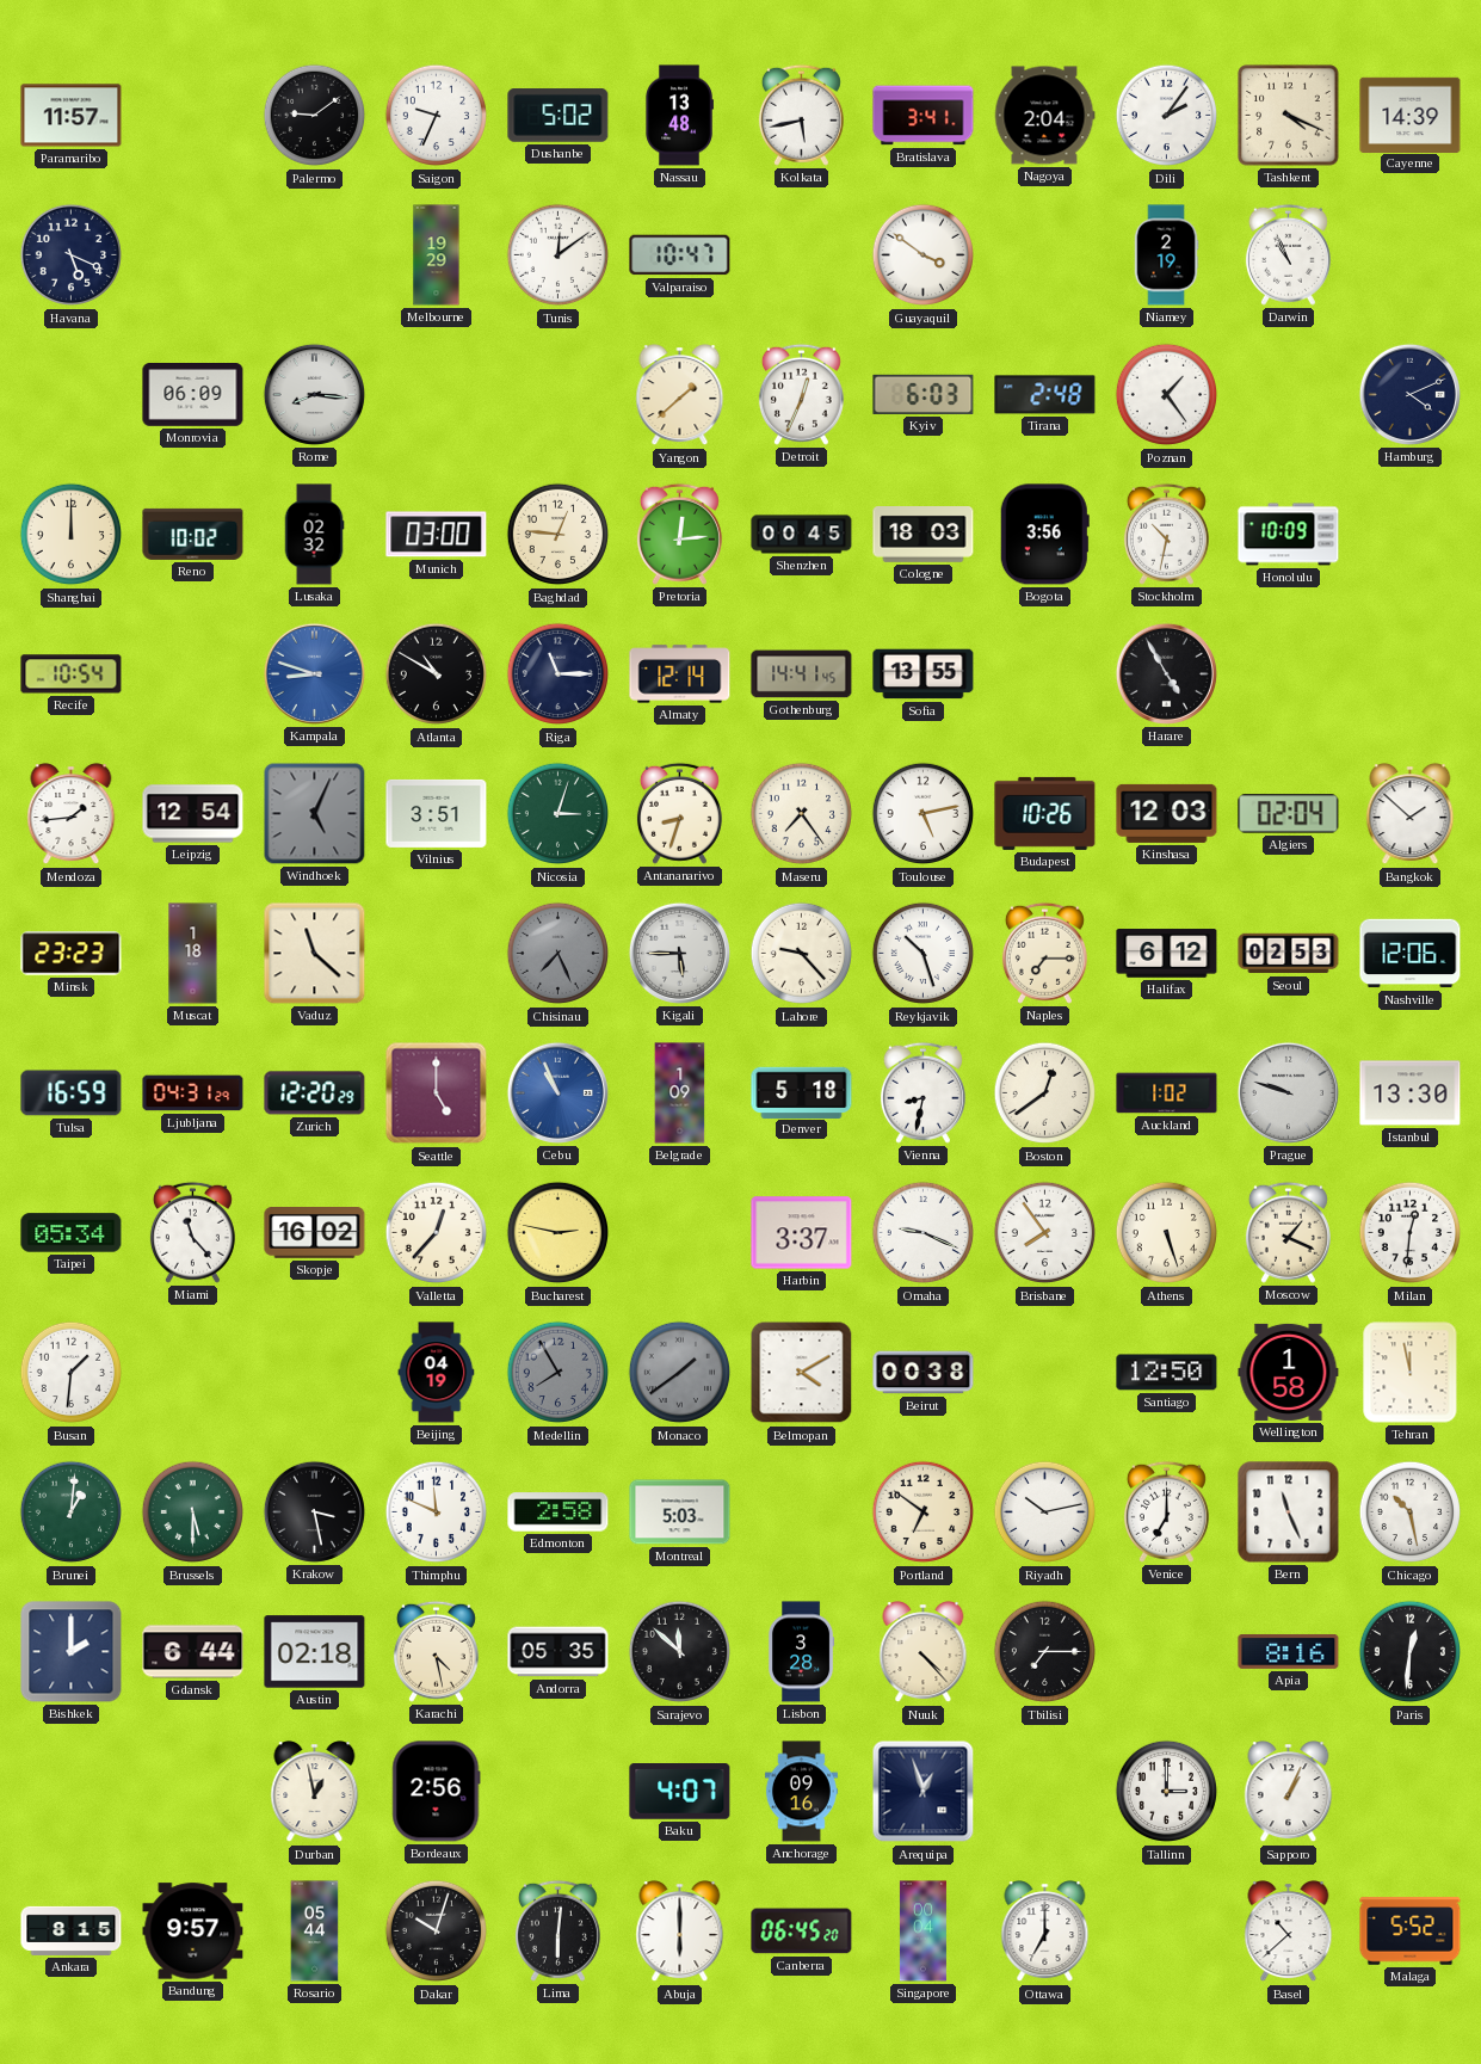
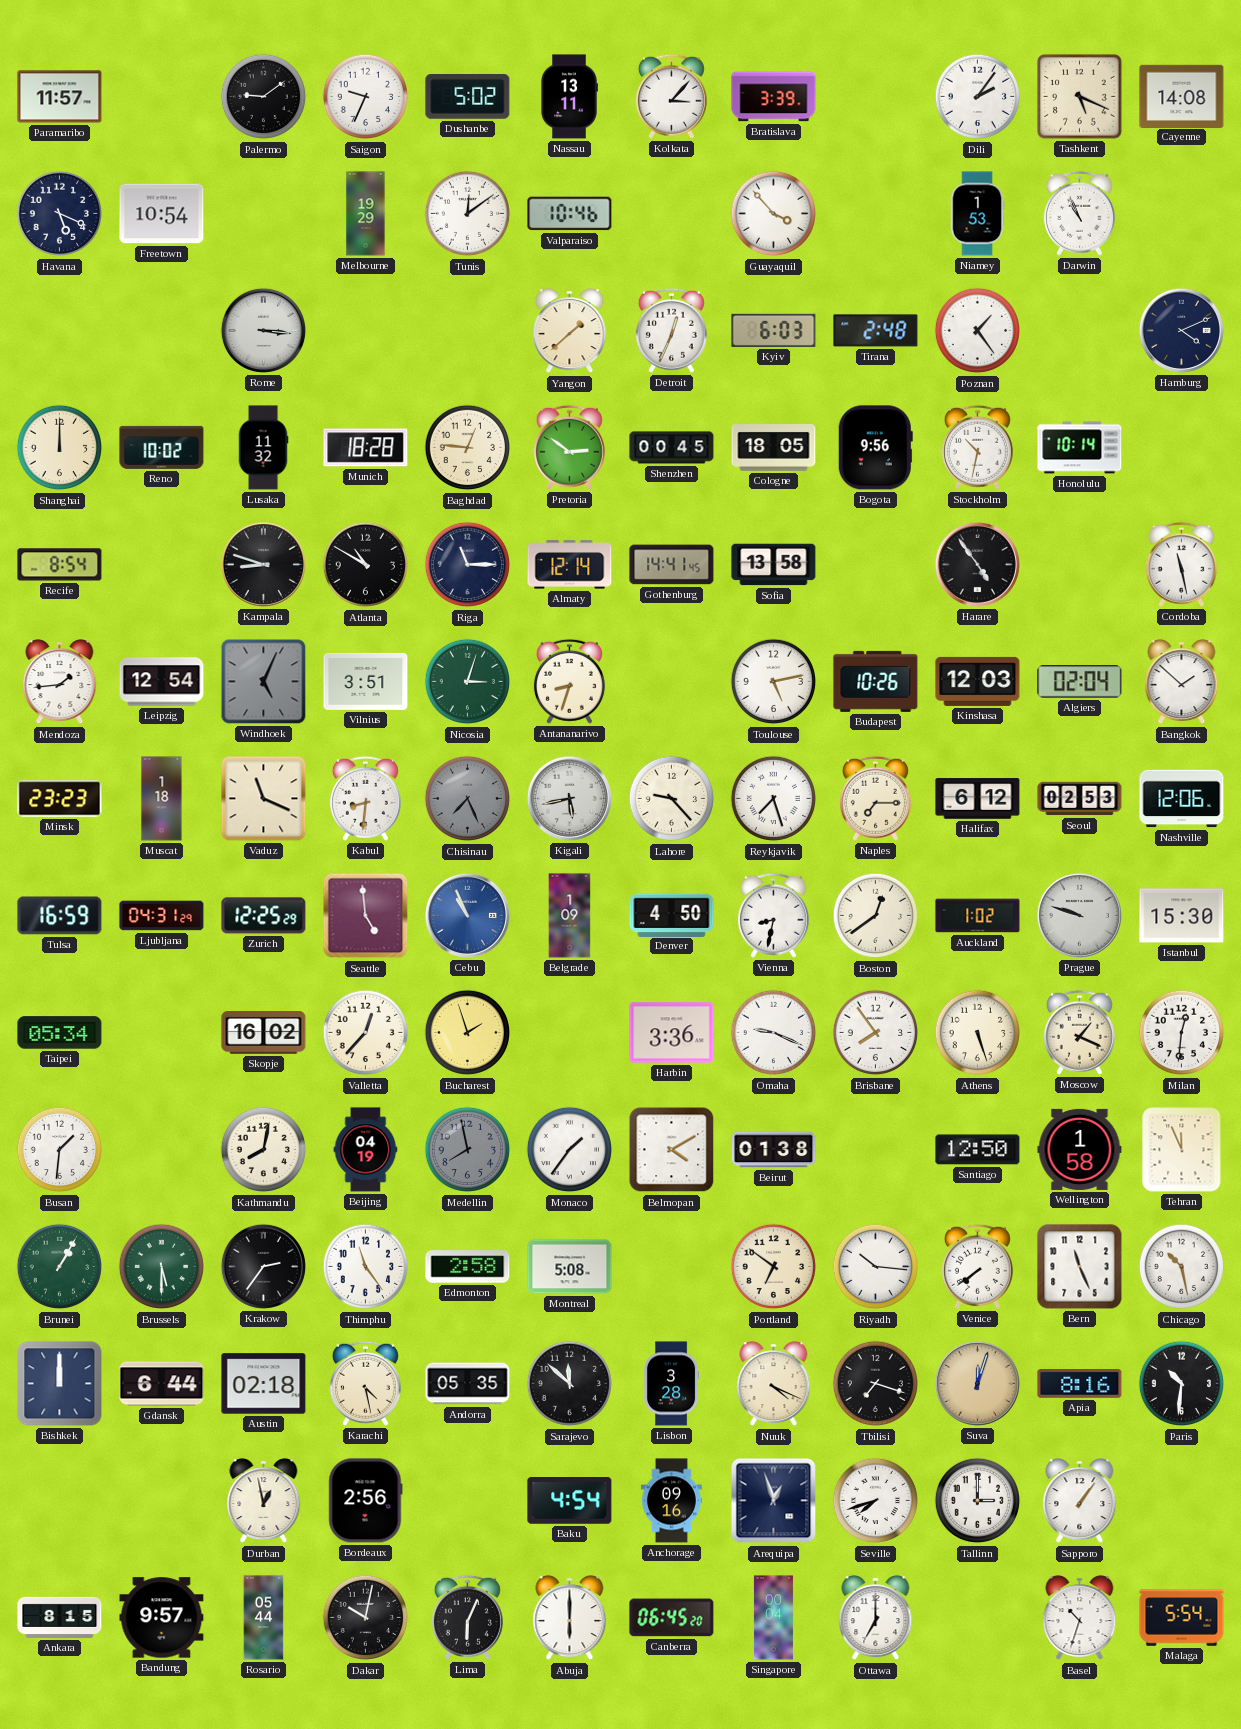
Nassau: 13:48 -> 13:11 (569, 97)
Kolkata: 5:43 -> 3:07 (671, 96)
Bratislava: 3:41 -> 3:39 (774, 97)
Nagoya: 2:04 -> none (1044, 116)
Tashkent: 4:19 -> 5:19 (1080, 97)
Cayenne: 14:39 -> 14:08 (1182, 96)
Freetown: none -> 10:54 (162, 214)
Valparaiso: 10:47 -> 10:46 (570, 214)
Guayaquil: 3:51 -> 3:53 (774, 214)
Niamey: 2:19 -> 1:53 (977, 214)
Monrovia: 06:09 -> none (193, 395)
Rome: 8:16 -> 3:16 (263, 330)
Lusaka: 02:32 -> 11:32 (263, 448)
Munich: 03:00 -> 18:28 (366, 448)
Pretoria: 12:14 -> 2:51 (569, 447)
Cologne: 18:03 -> 18:05 (774, 448)
Bogota: 3:56 -> 9:56 (875, 448)
Honolulu: 10:09 -> 10:14 (1080, 448)
Recife: 10:54 -> 8:54 (60, 565)
Kampala dial: blue -> black (263, 564)
Sofia: 13:55 -> 13:58 (774, 565)
Harare: 4:55 -> 4:54 (977, 564)
Cordoba: none -> 11:28 (1181, 564)
Maseru: 7:24 -> none (802, 814)
Vaduz: 11:22 -> 11:19 (264, 799)
Kabul: none -> 8:31 (365, 798)
Kigali: 5:45 -> 5:43 (569, 798)
Reykjavik: 10:27 -> 7:27 (774, 799)
Zurich: 12:20 -> 12:25 (264, 916)
Seattle: 5:00 -> 4:59 (366, 916)
Denver: 5:18 -> 4:50 (672, 915)
Istanbul: 13:30 -> 15:30 (1182, 916)
Miami: 11:23 -> none (192, 1232)
Bucharest: 2:47 -> 1:57 (468, 1033)
Harbin: 3:37 -> 3:36 (672, 1033)
Kathmandu: none -> 8:02 (264, 1150)
Medellin: 7:55 -> 7:58 (468, 1150)
Monaco: 1:39 -> 1:36 (570, 1150)
Monaco dial: grey -> white (570, 1150)
Beirut: 00:38 -> 01:38 (774, 1150)
Tehran: 11:58 -> 11:56 (1182, 1150)
Brunei: 1:01 -> 1:05 (60, 1267)
Krakow: 3:28 -> 2:36 (263, 1266)
Thimphu: 11:49 -> 11:24 (366, 1267)
Montreal: 5:03 -> 5:08 (570, 1267)
Riyadh: 10:13 -> 10:16 (876, 1267)
Venice: 7:00 -> 7:39 (977, 1266)
Bishkek: 2:00 -> 12:00 (60, 1384)
Nuuk: 4:23 -> 4:19 (774, 1384)
Tbilisi: 7:15 -> 7:18 (876, 1384)
Suva: none -> 12:03 (977, 1383)
Paris: 12:31 -> 10:31 (1182, 1384)
Baku: 4:07 -> 4:54 (570, 1501)
Seville: none -> 7:42 (876, 1501)
Sapporo: 1:04 -> 1:06 (1080, 1501)
Dakar: 10:03 -> 10:02 (366, 1618)
Lima: 6:01 -> 6:04 (467, 1617)
Basel: 10:38 -> 10:33 (1080, 1618)
Malaga: 5:52 -> 5:54 (1182, 1618)
